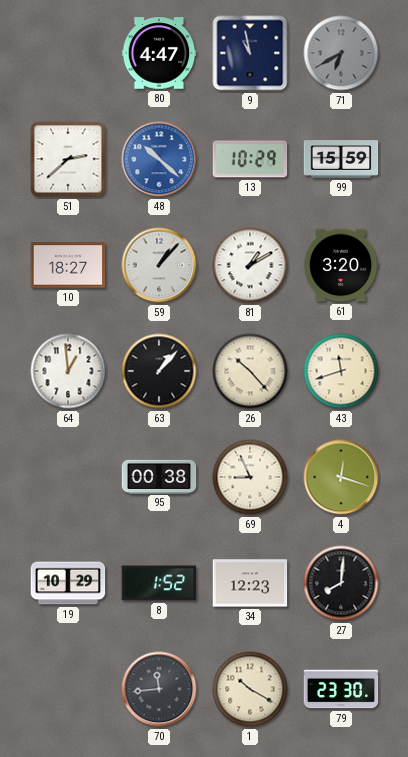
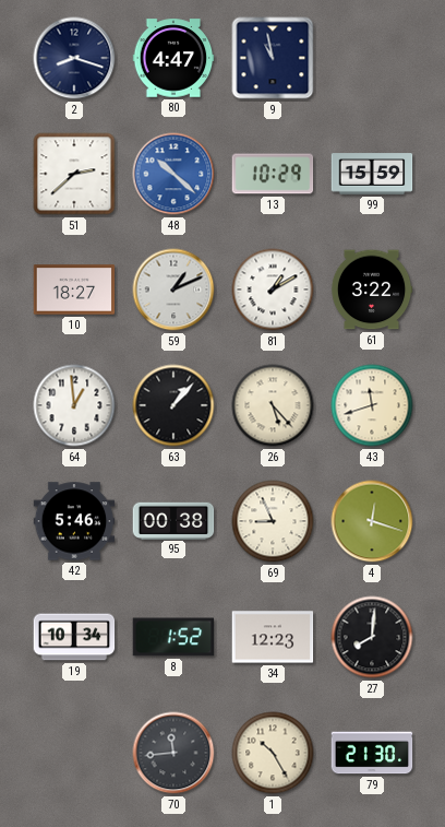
2: none -> 8:18 (74, 58)
71: 6:40 -> none (341, 53)
59: 1:07 -> 1:11 (173, 290)
61: 3:20 -> 3:22 (372, 290)
26: 10:23 -> 5:23 (273, 405)
42: none -> 5:46 (74, 521)
19: 10:29 -> 10:34 (74, 637)
1: 10:20 -> 10:25 (273, 753)
79: 23:30 -> 21:30 (372, 753)
